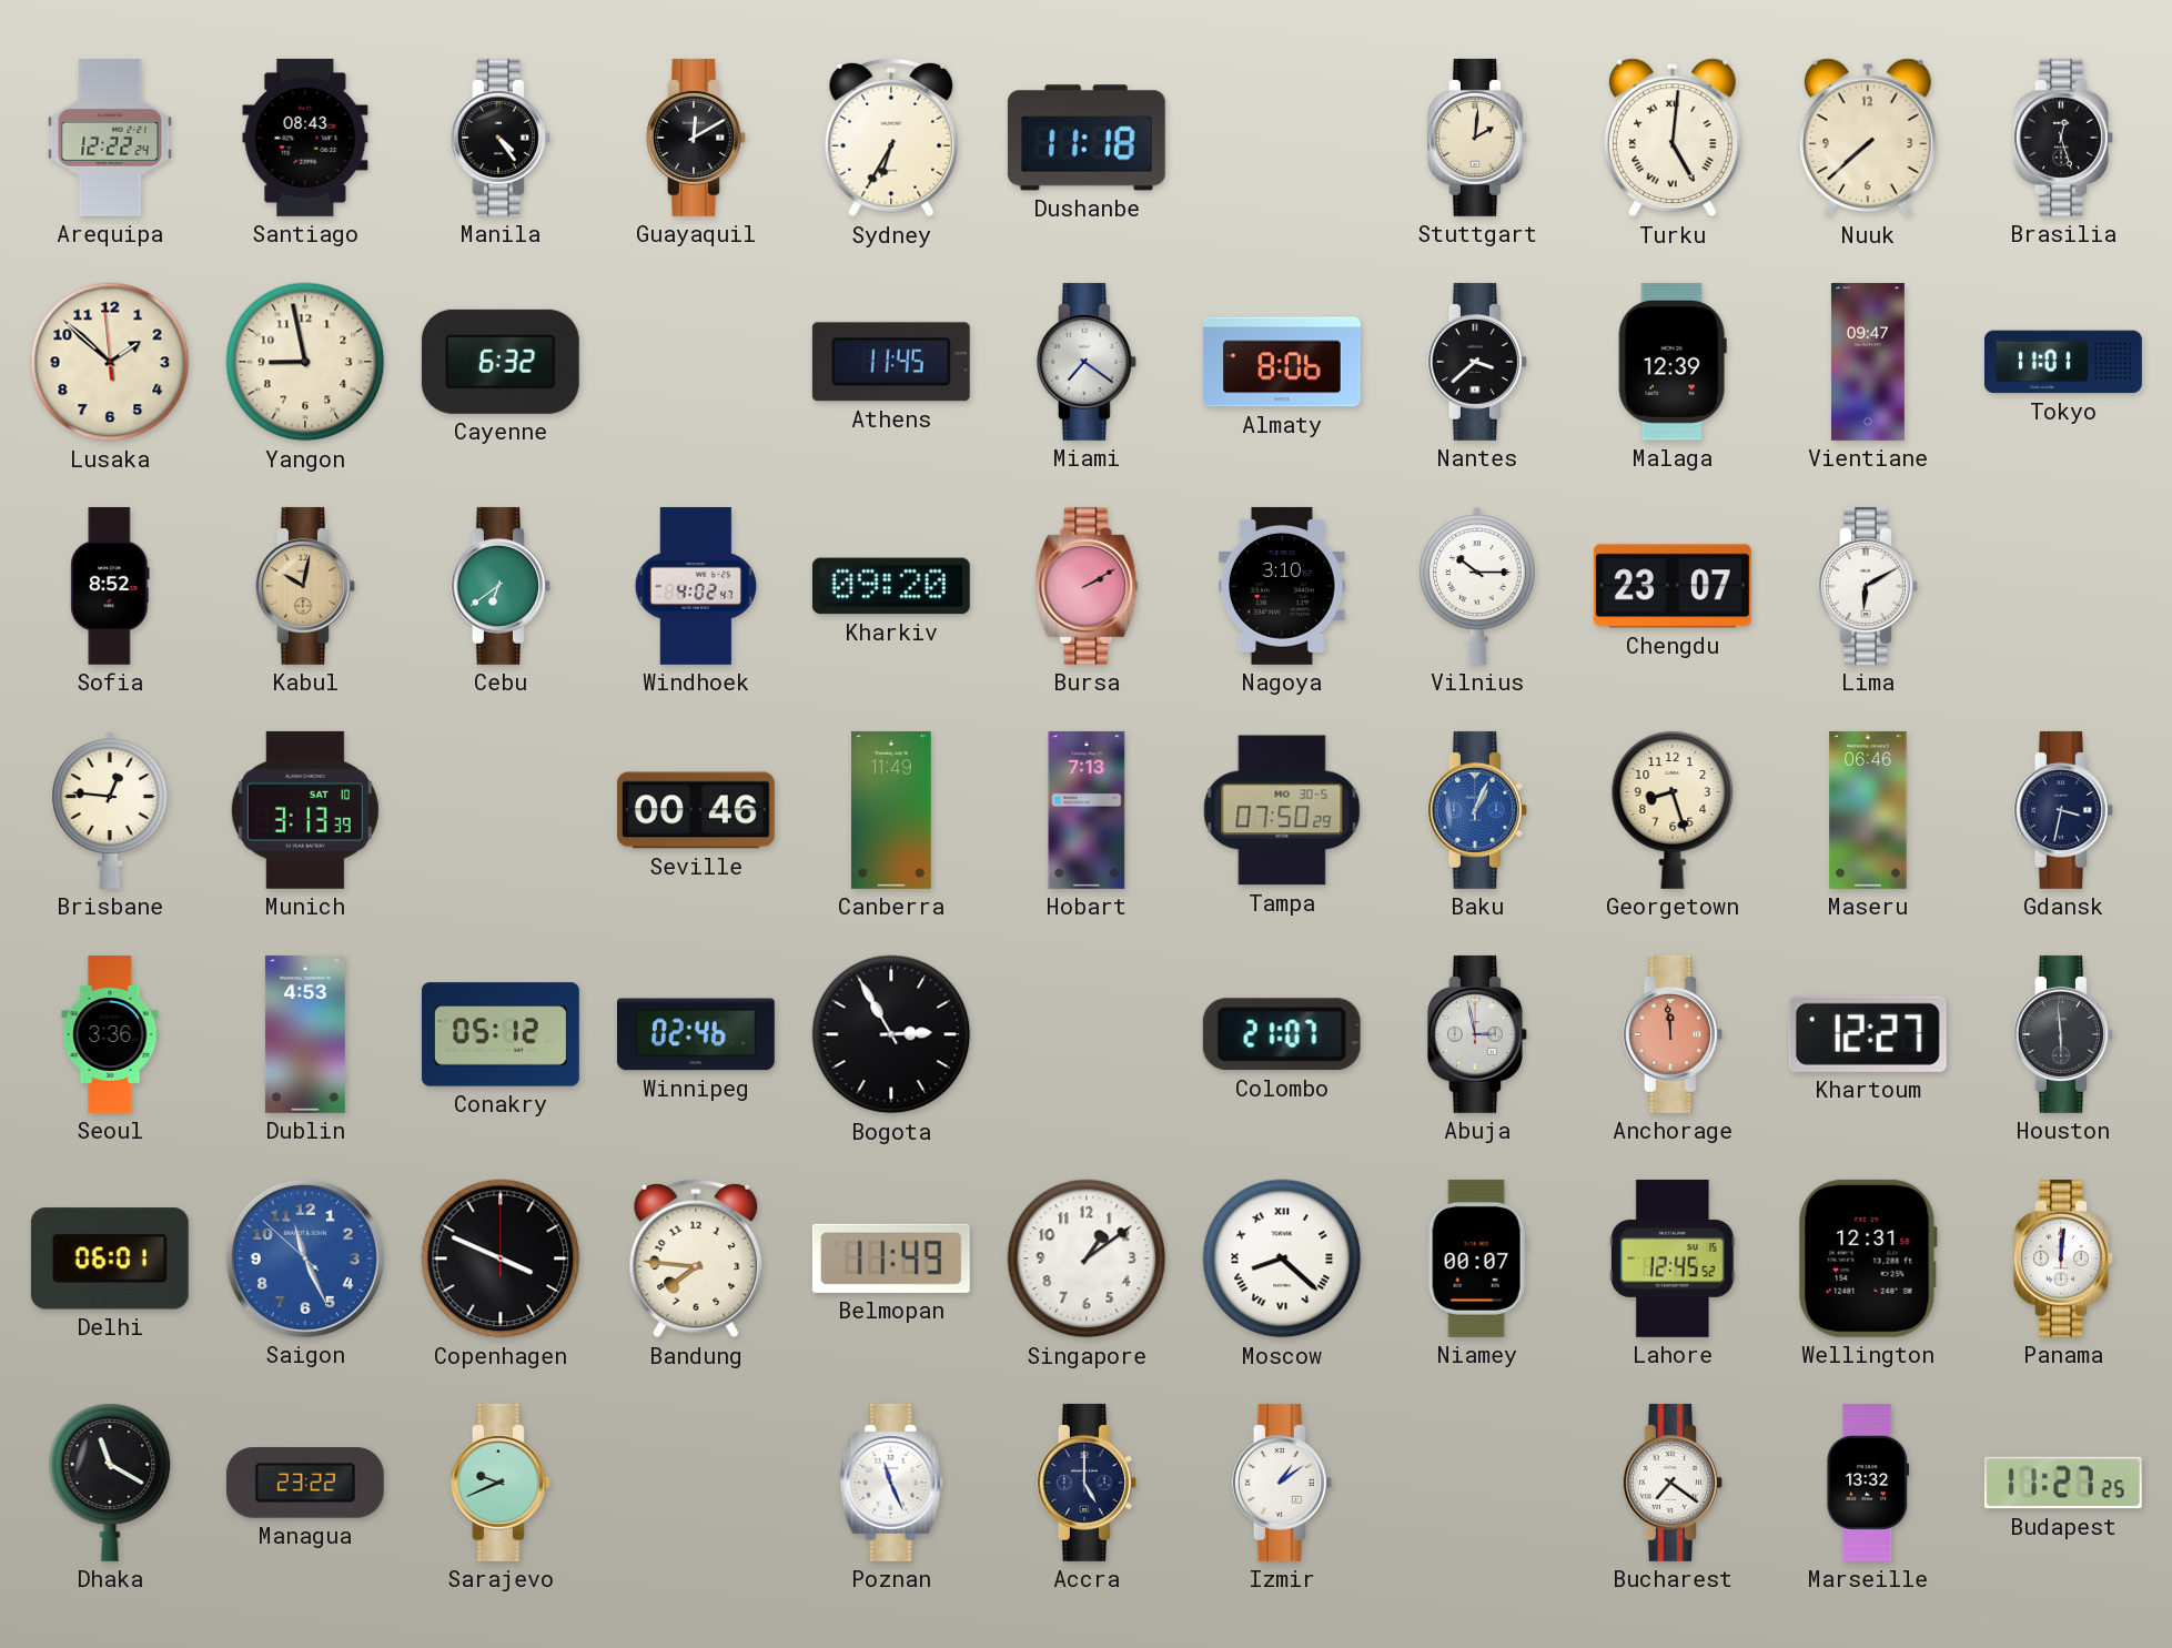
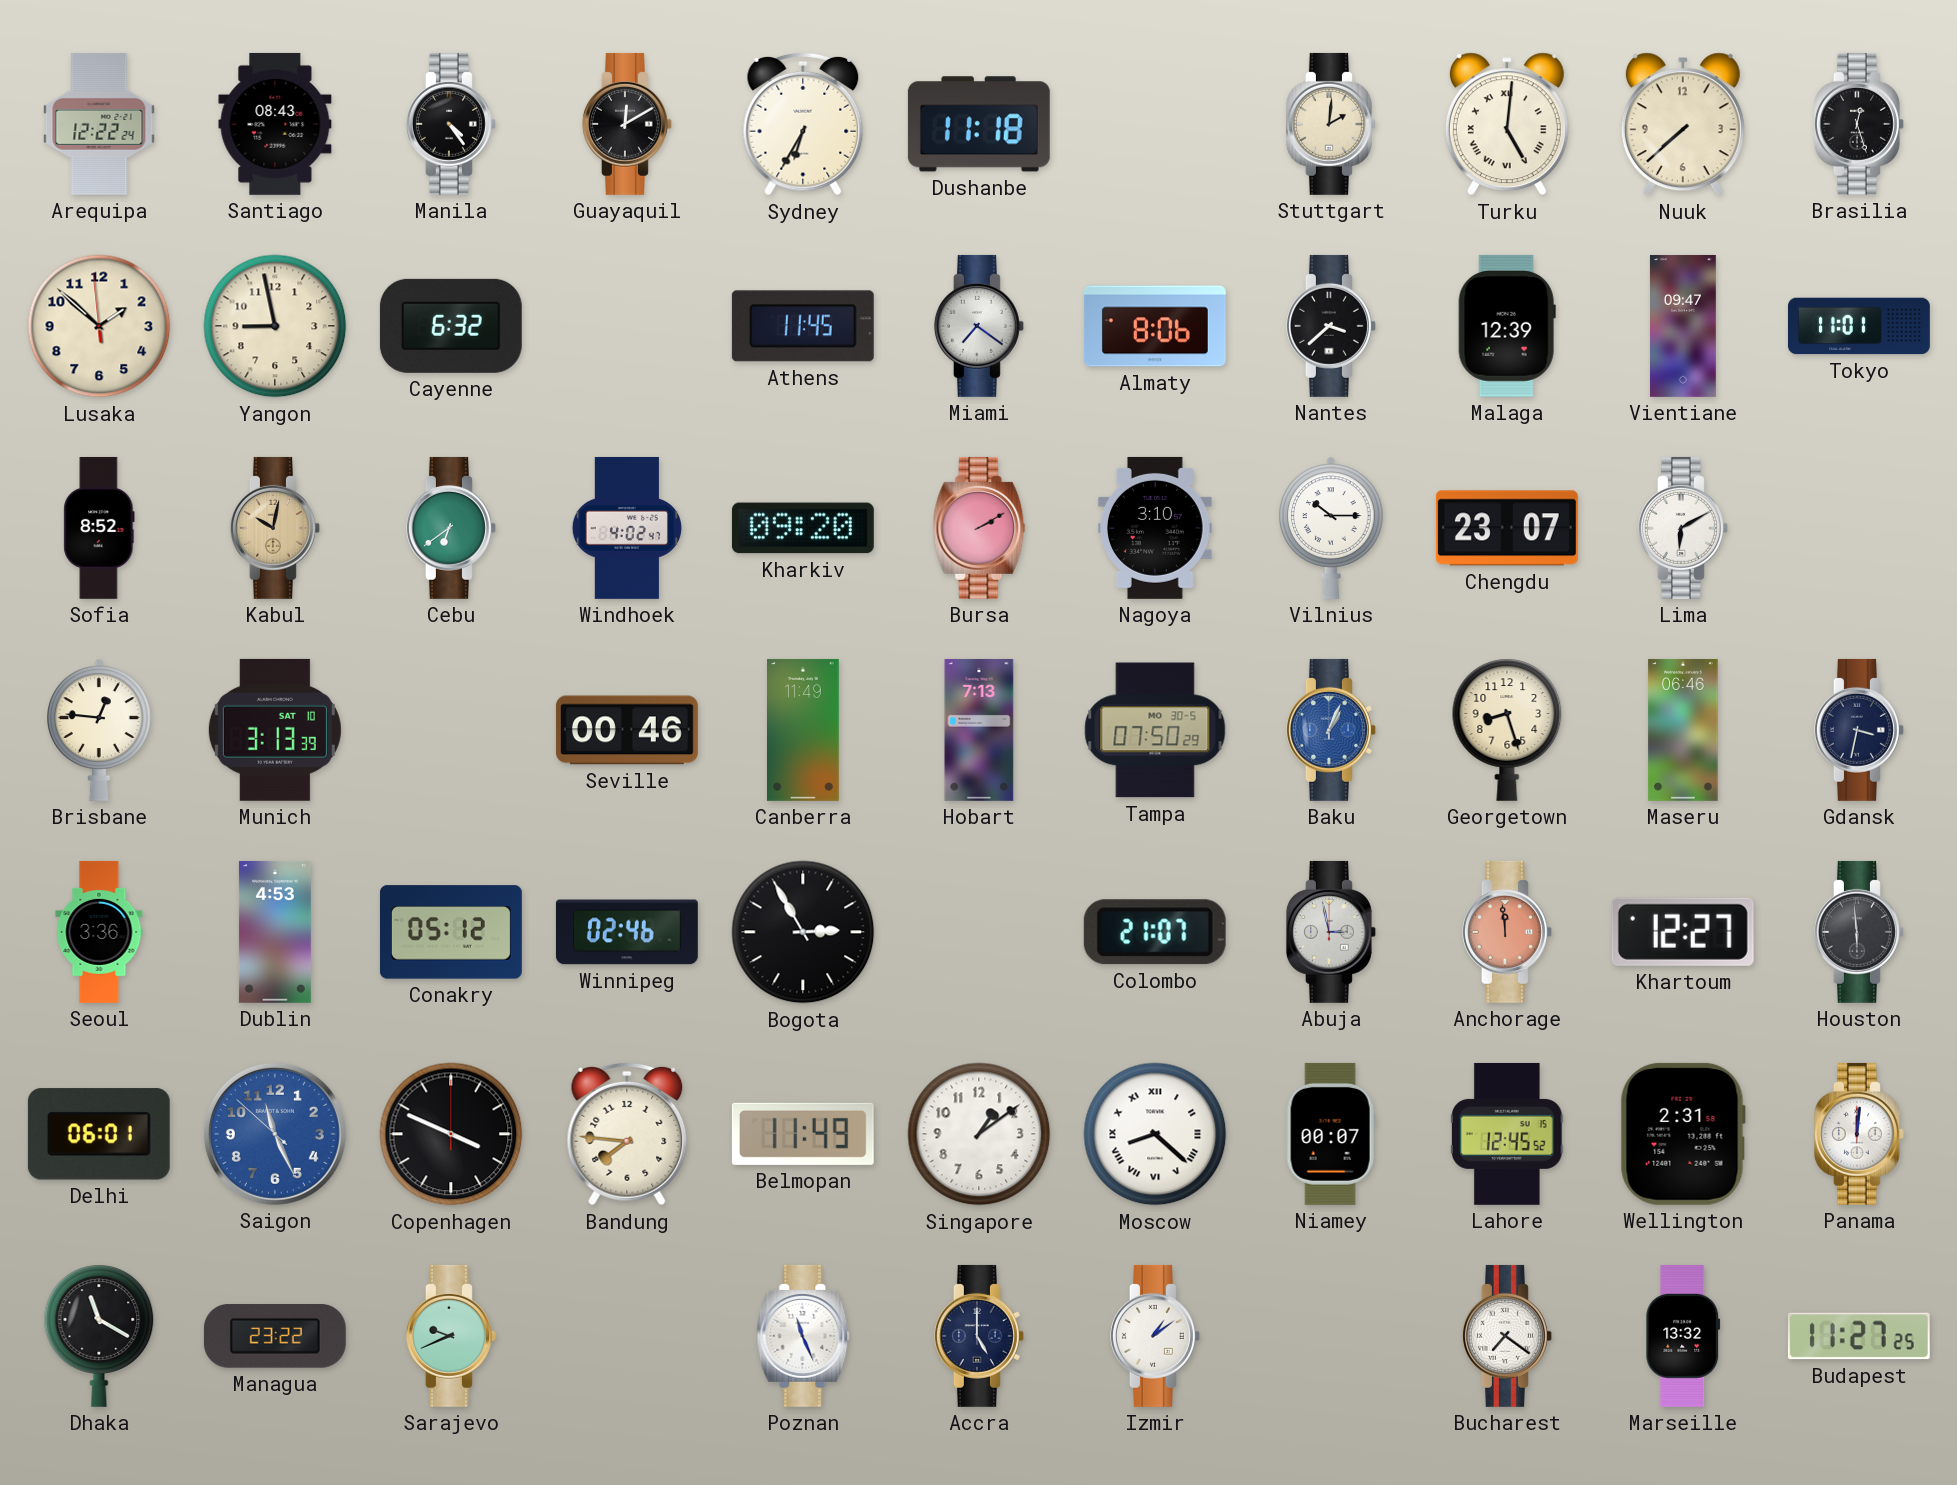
Wellington: 12:31 -> 2:31 (1683, 1134)
